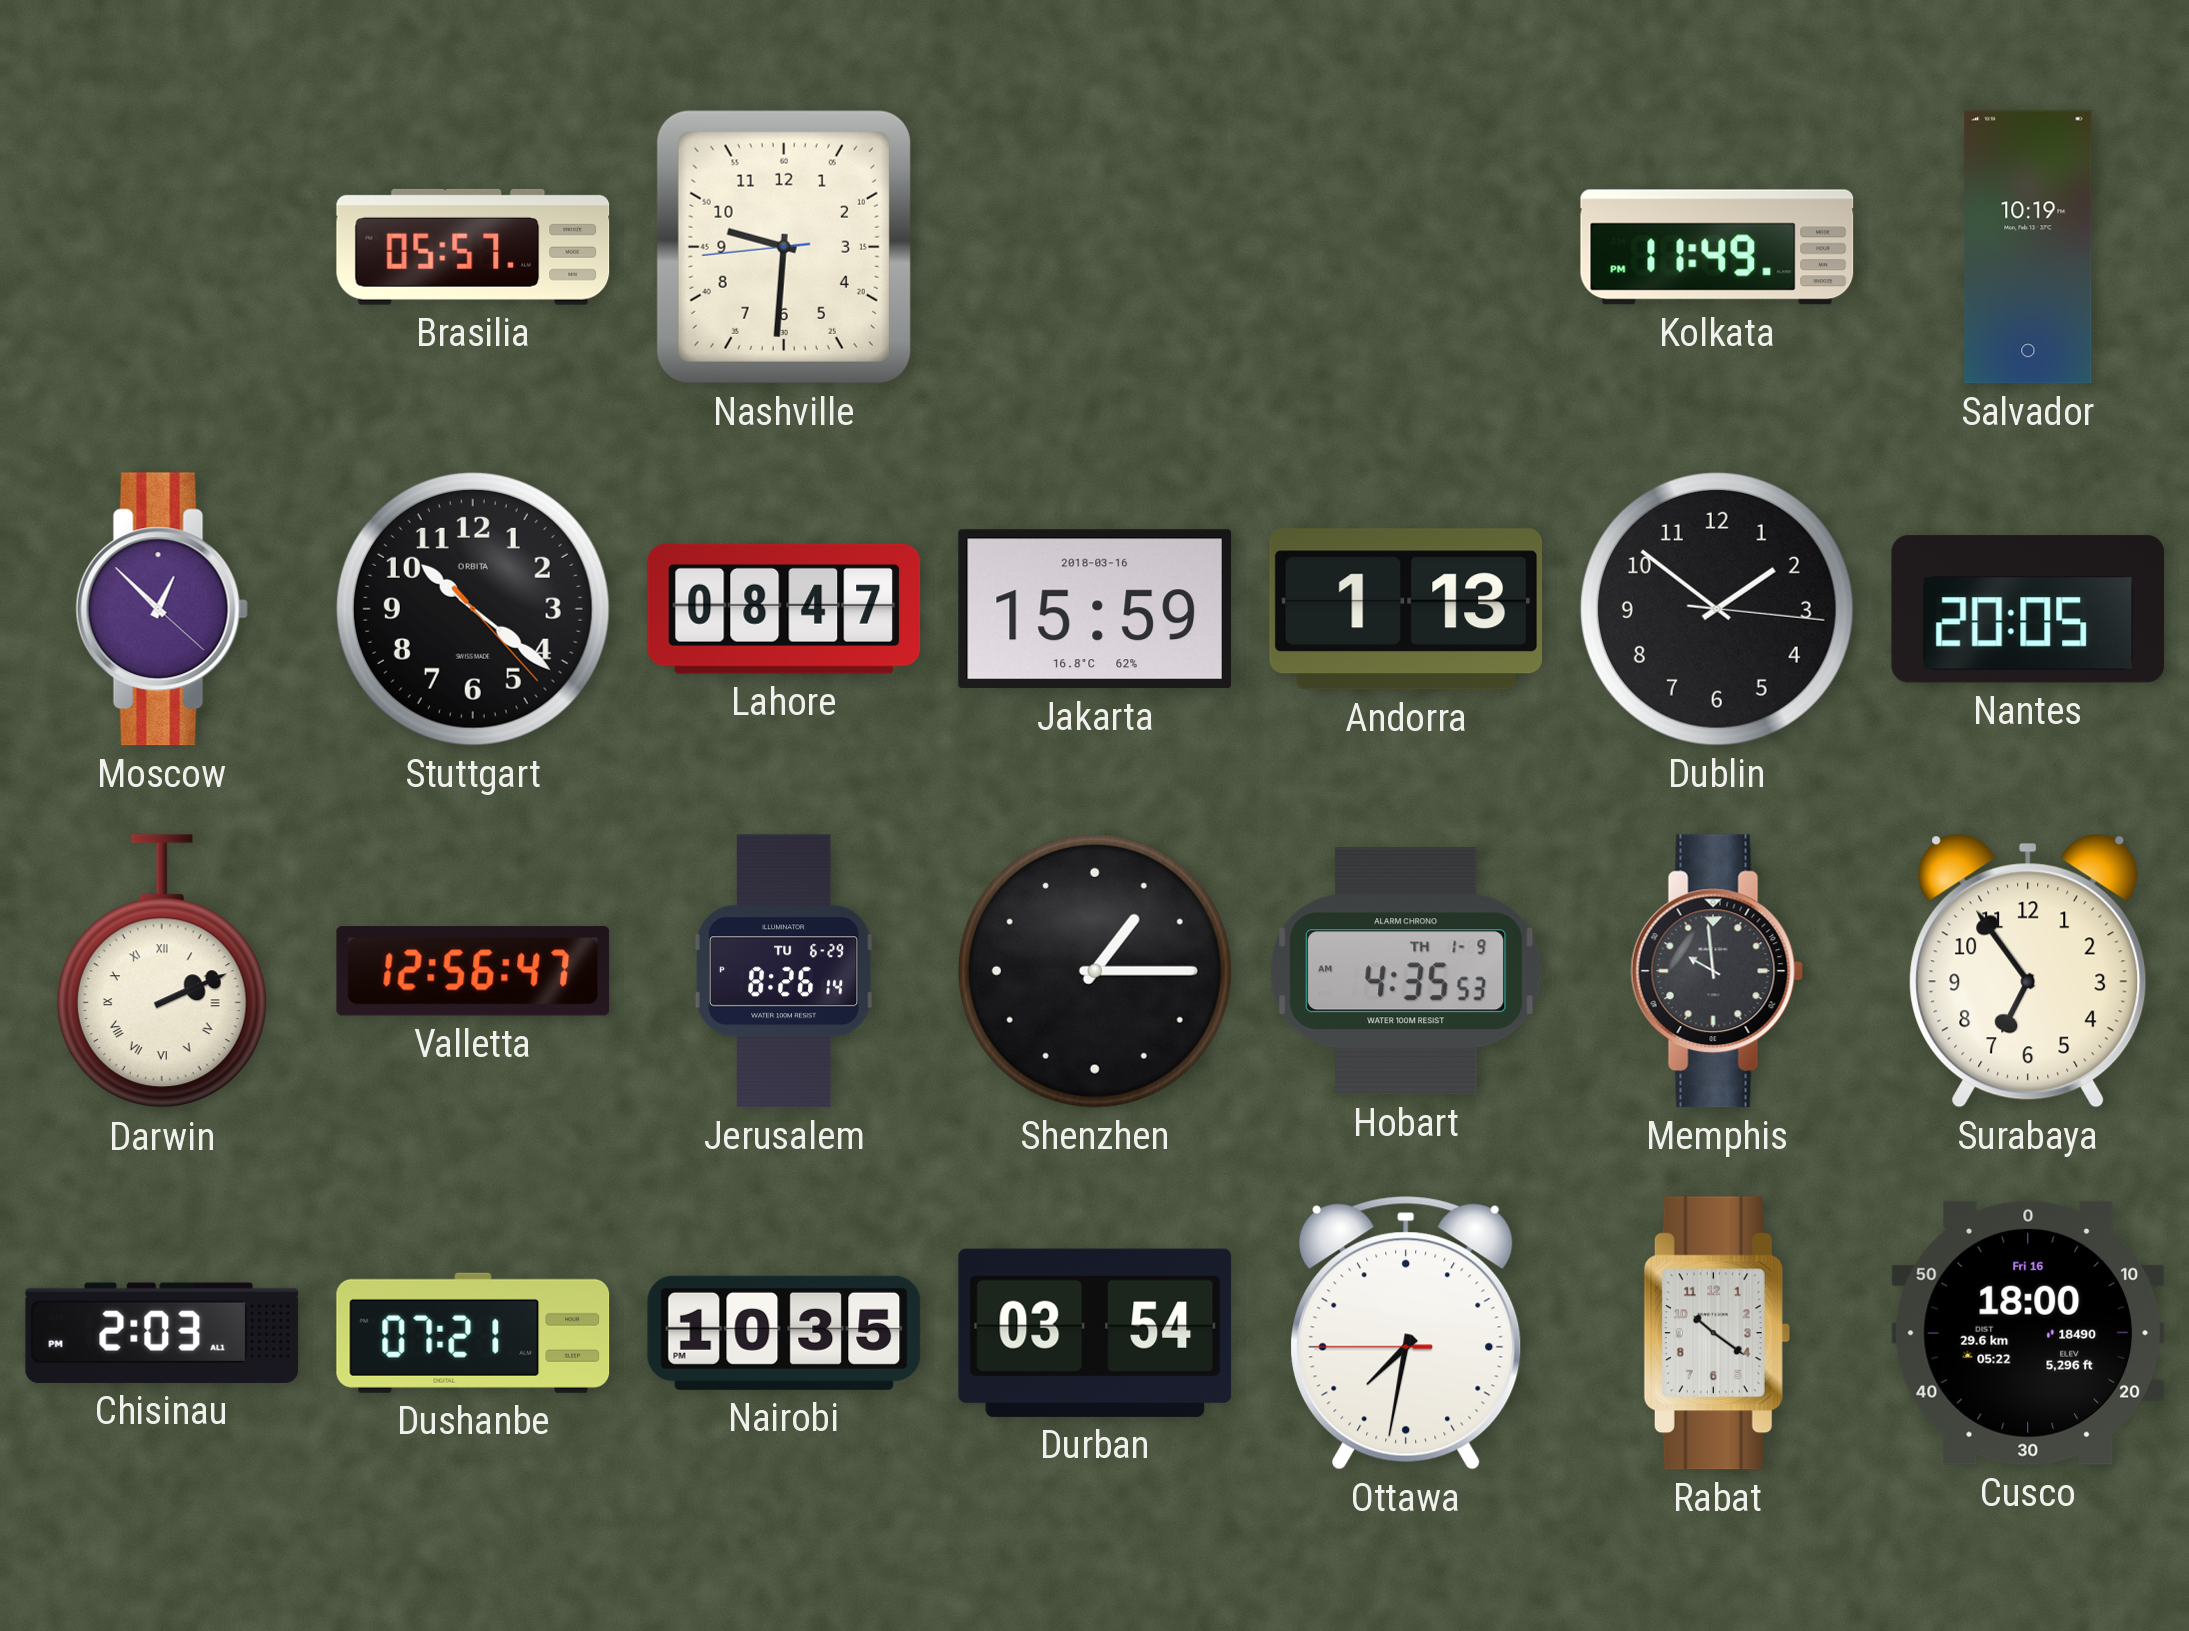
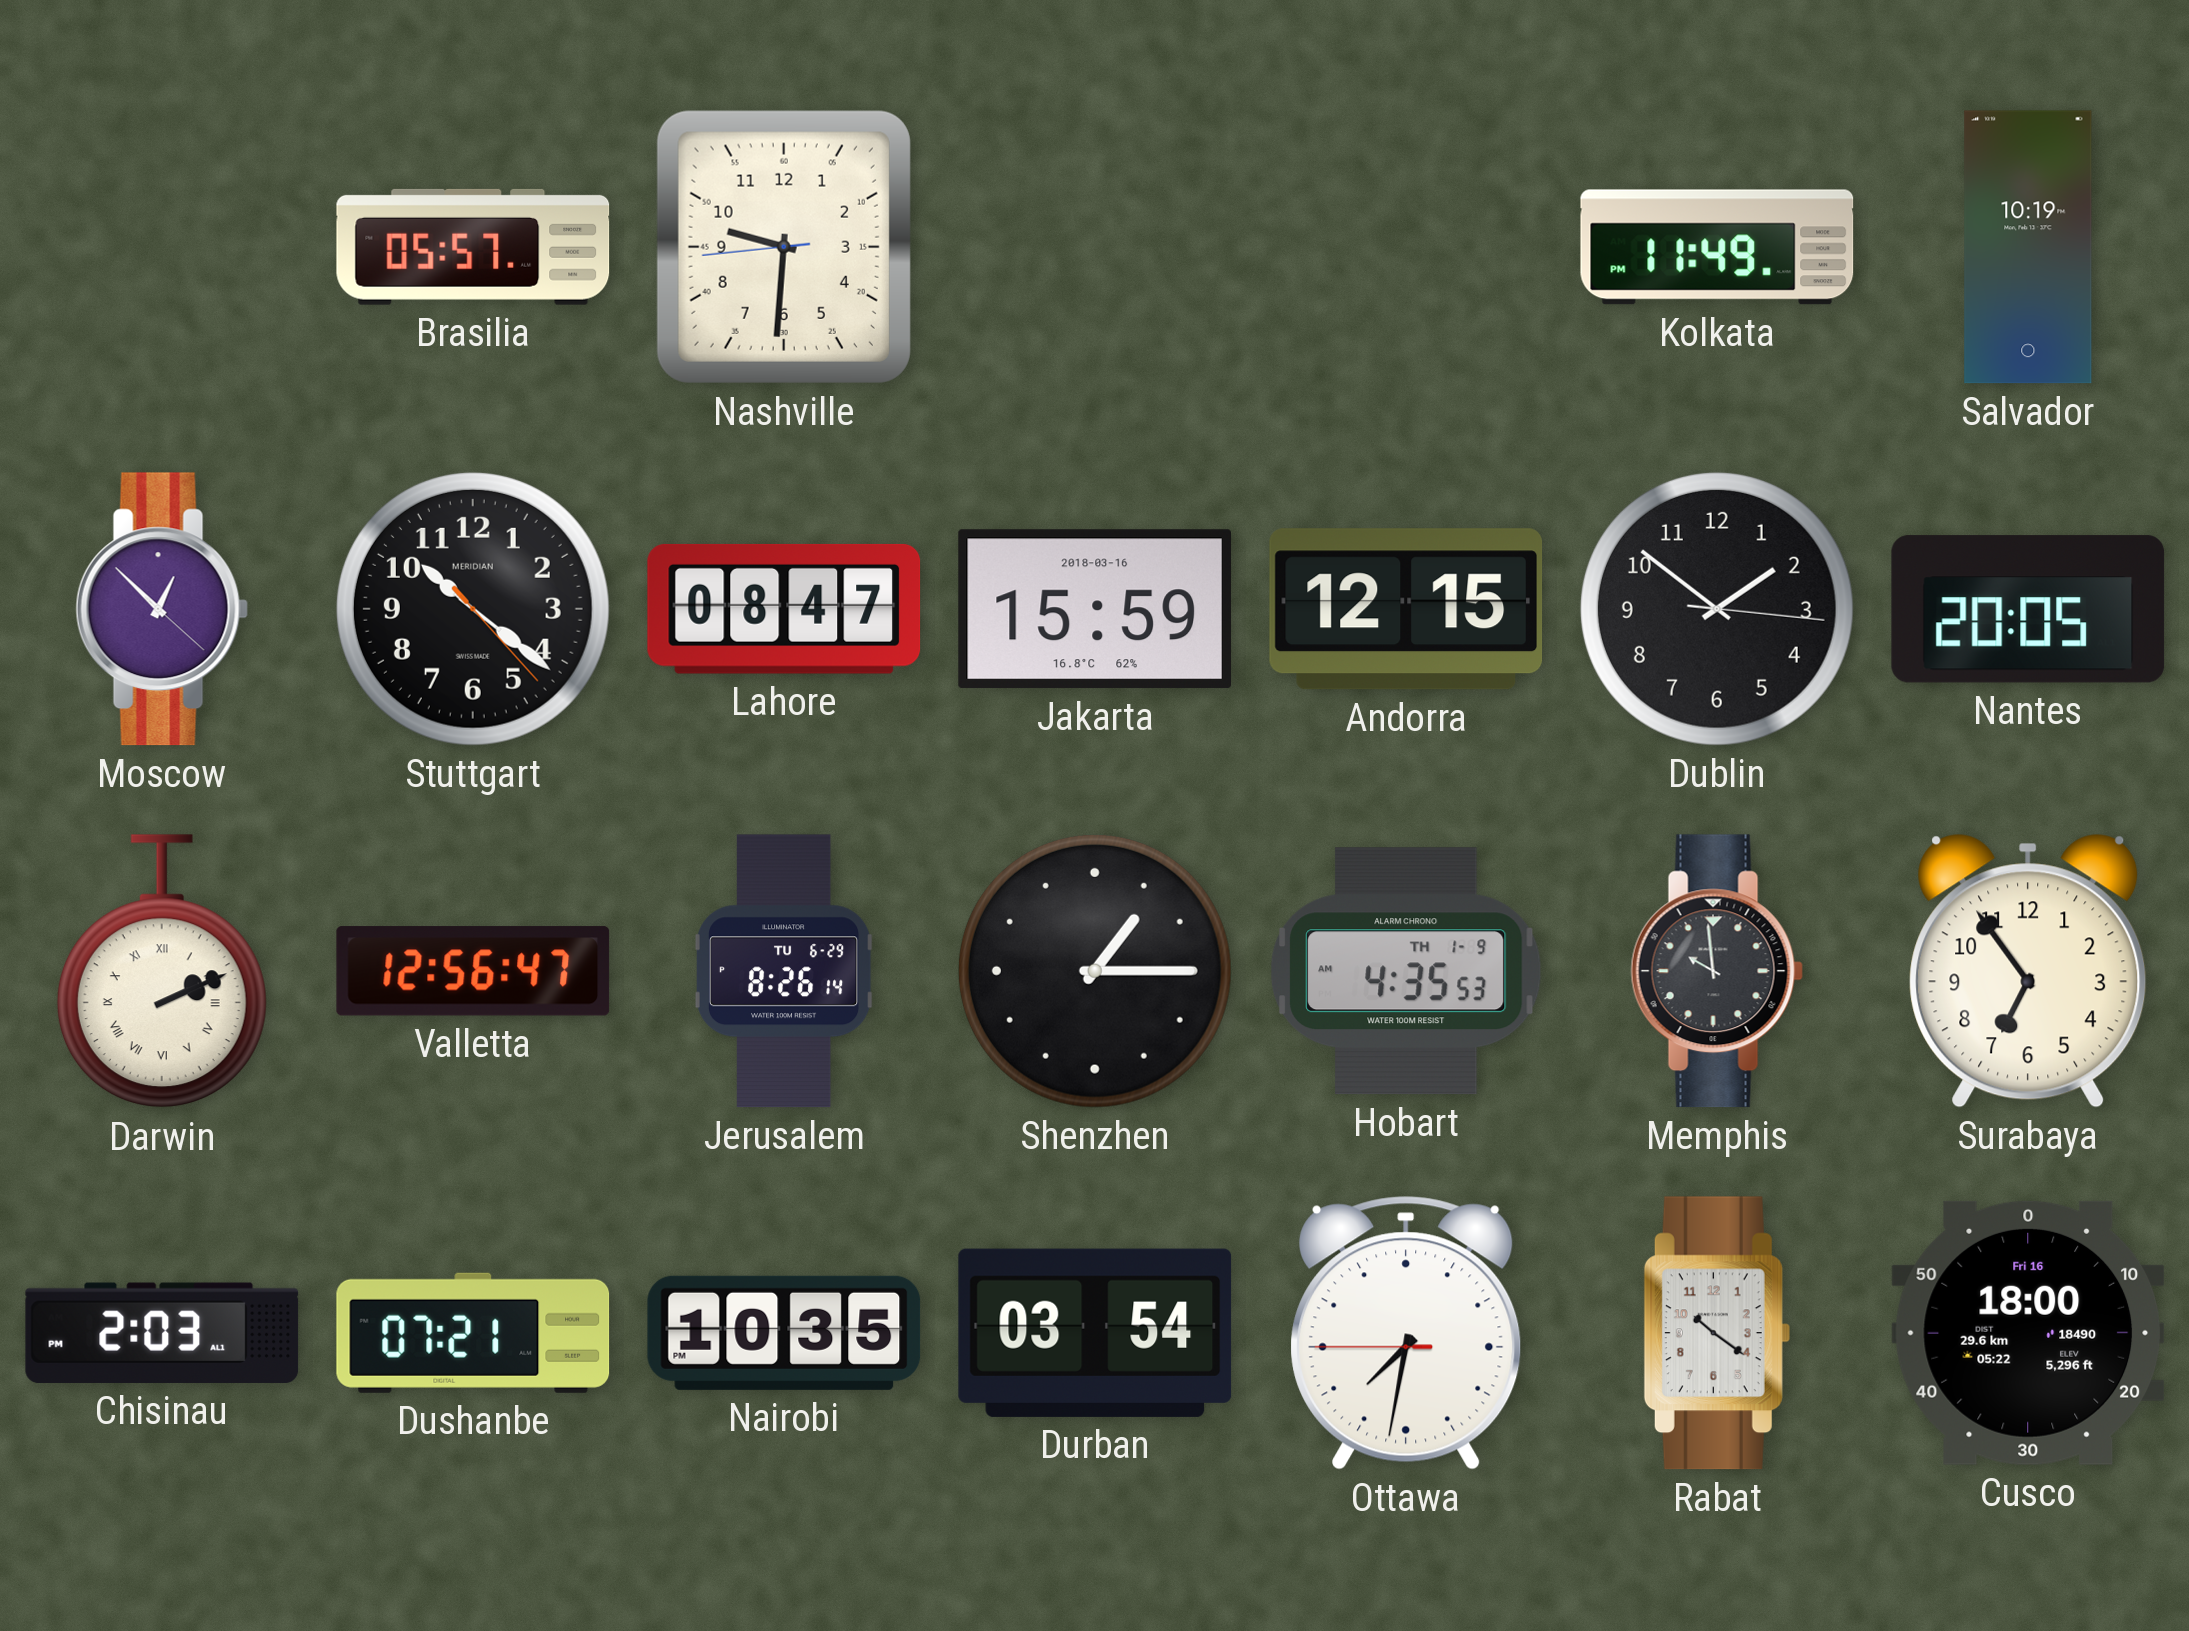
Stuttgart brand: ORBITA -> MERIDIAN (473, 609)
Andorra: 1:13 -> 12:15 (1406, 609)
